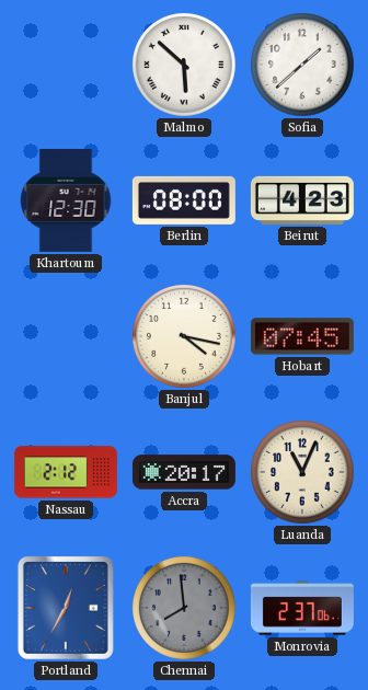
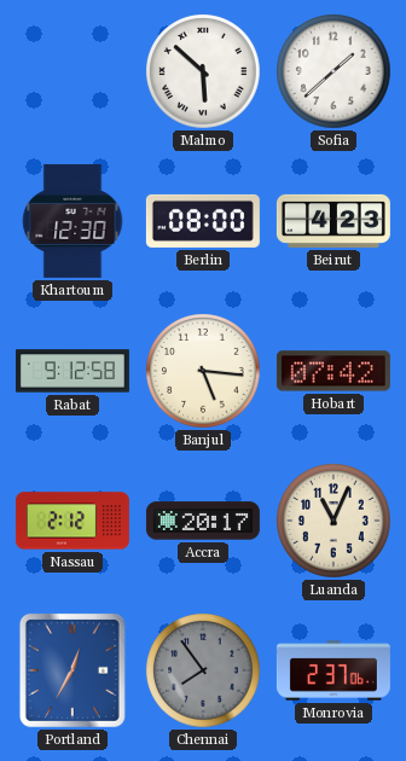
Rabat: none -> 9:12 (72, 371)
Banjul: 4:17 -> 5:16 (204, 372)
Hobart: 07:45 -> 07:42 (333, 371)
Chennai: 7:59 -> 7:54 (204, 672)
